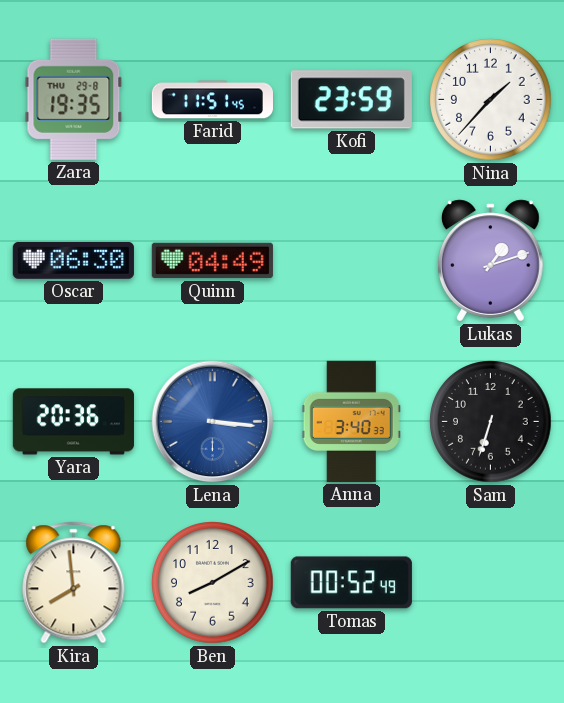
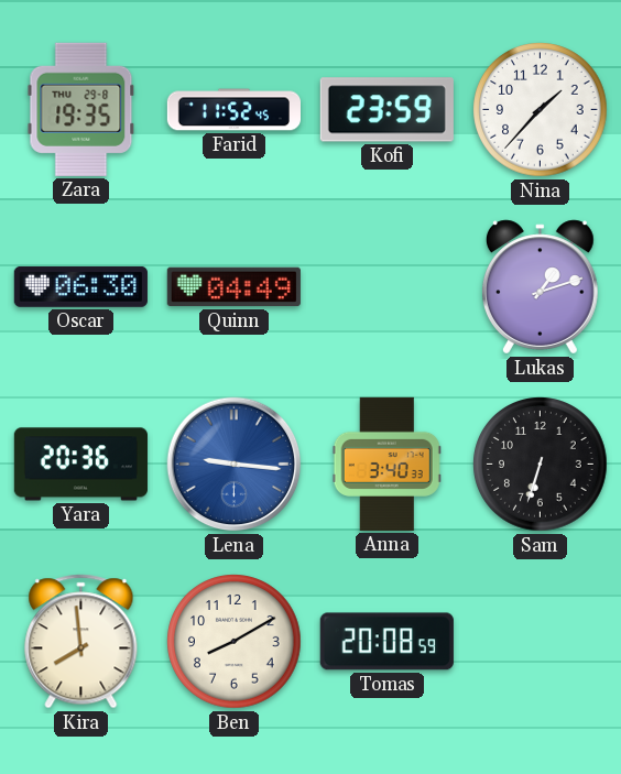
Farid: 11:51 -> 11:52 (233, 110)
Lena: 3:16 -> 9:16 (235, 465)
Tomas: 00:52 -> 20:08 (386, 642)
